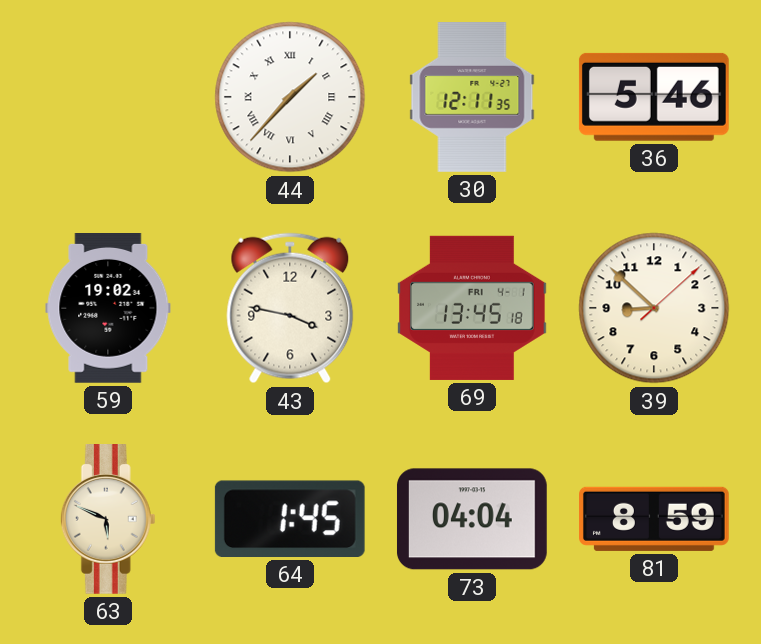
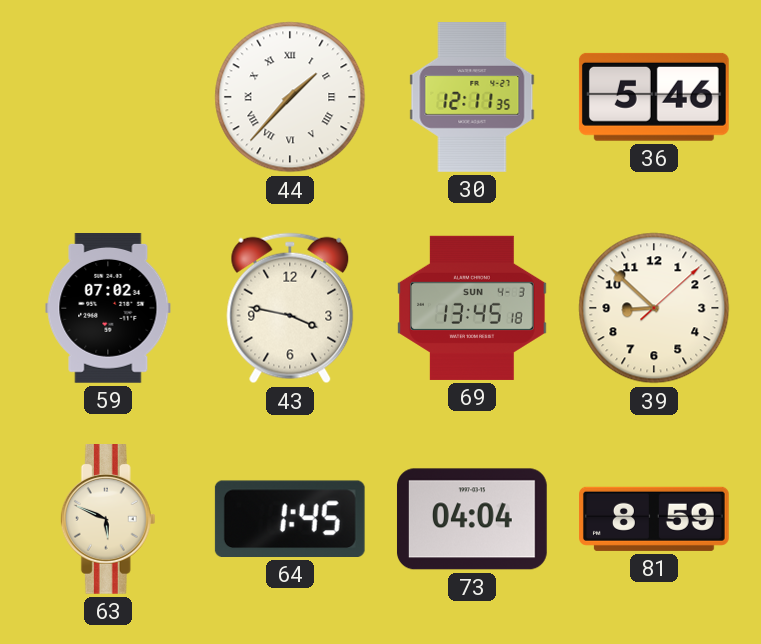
59: 19:02 -> 07:02 (108, 309)
69 date: FRI 4-1 -> SUN 4-3 (473, 308)
